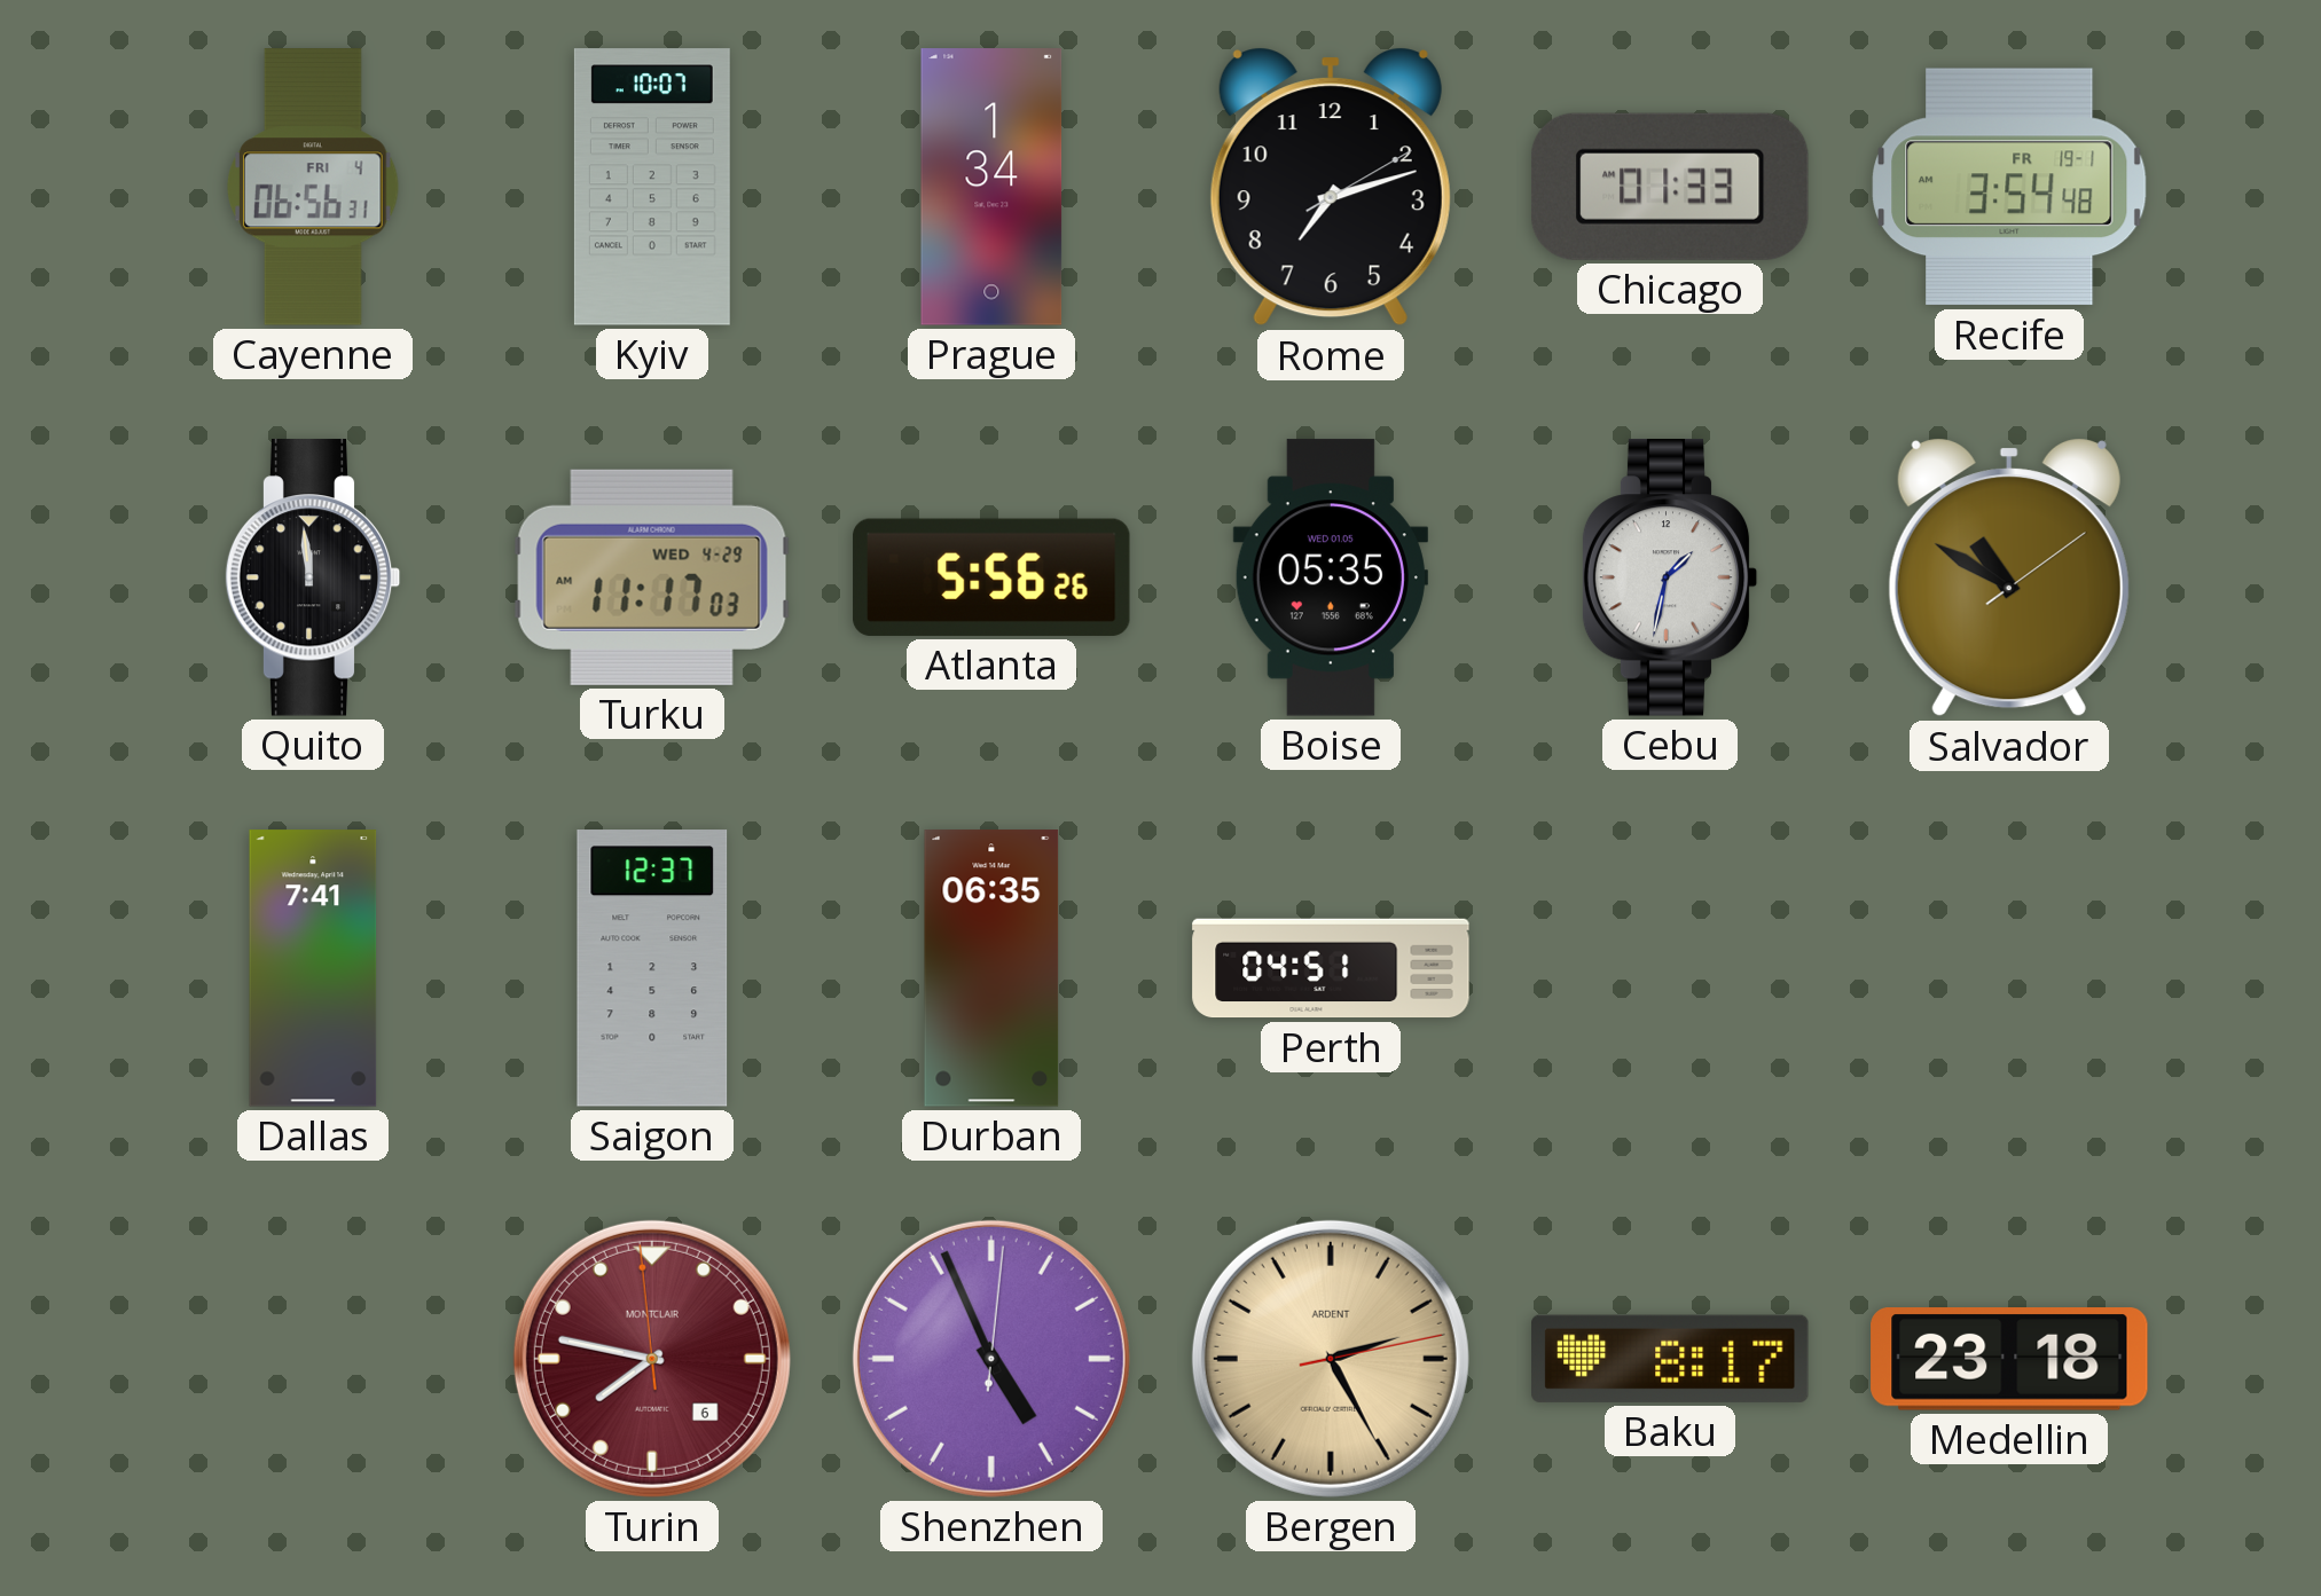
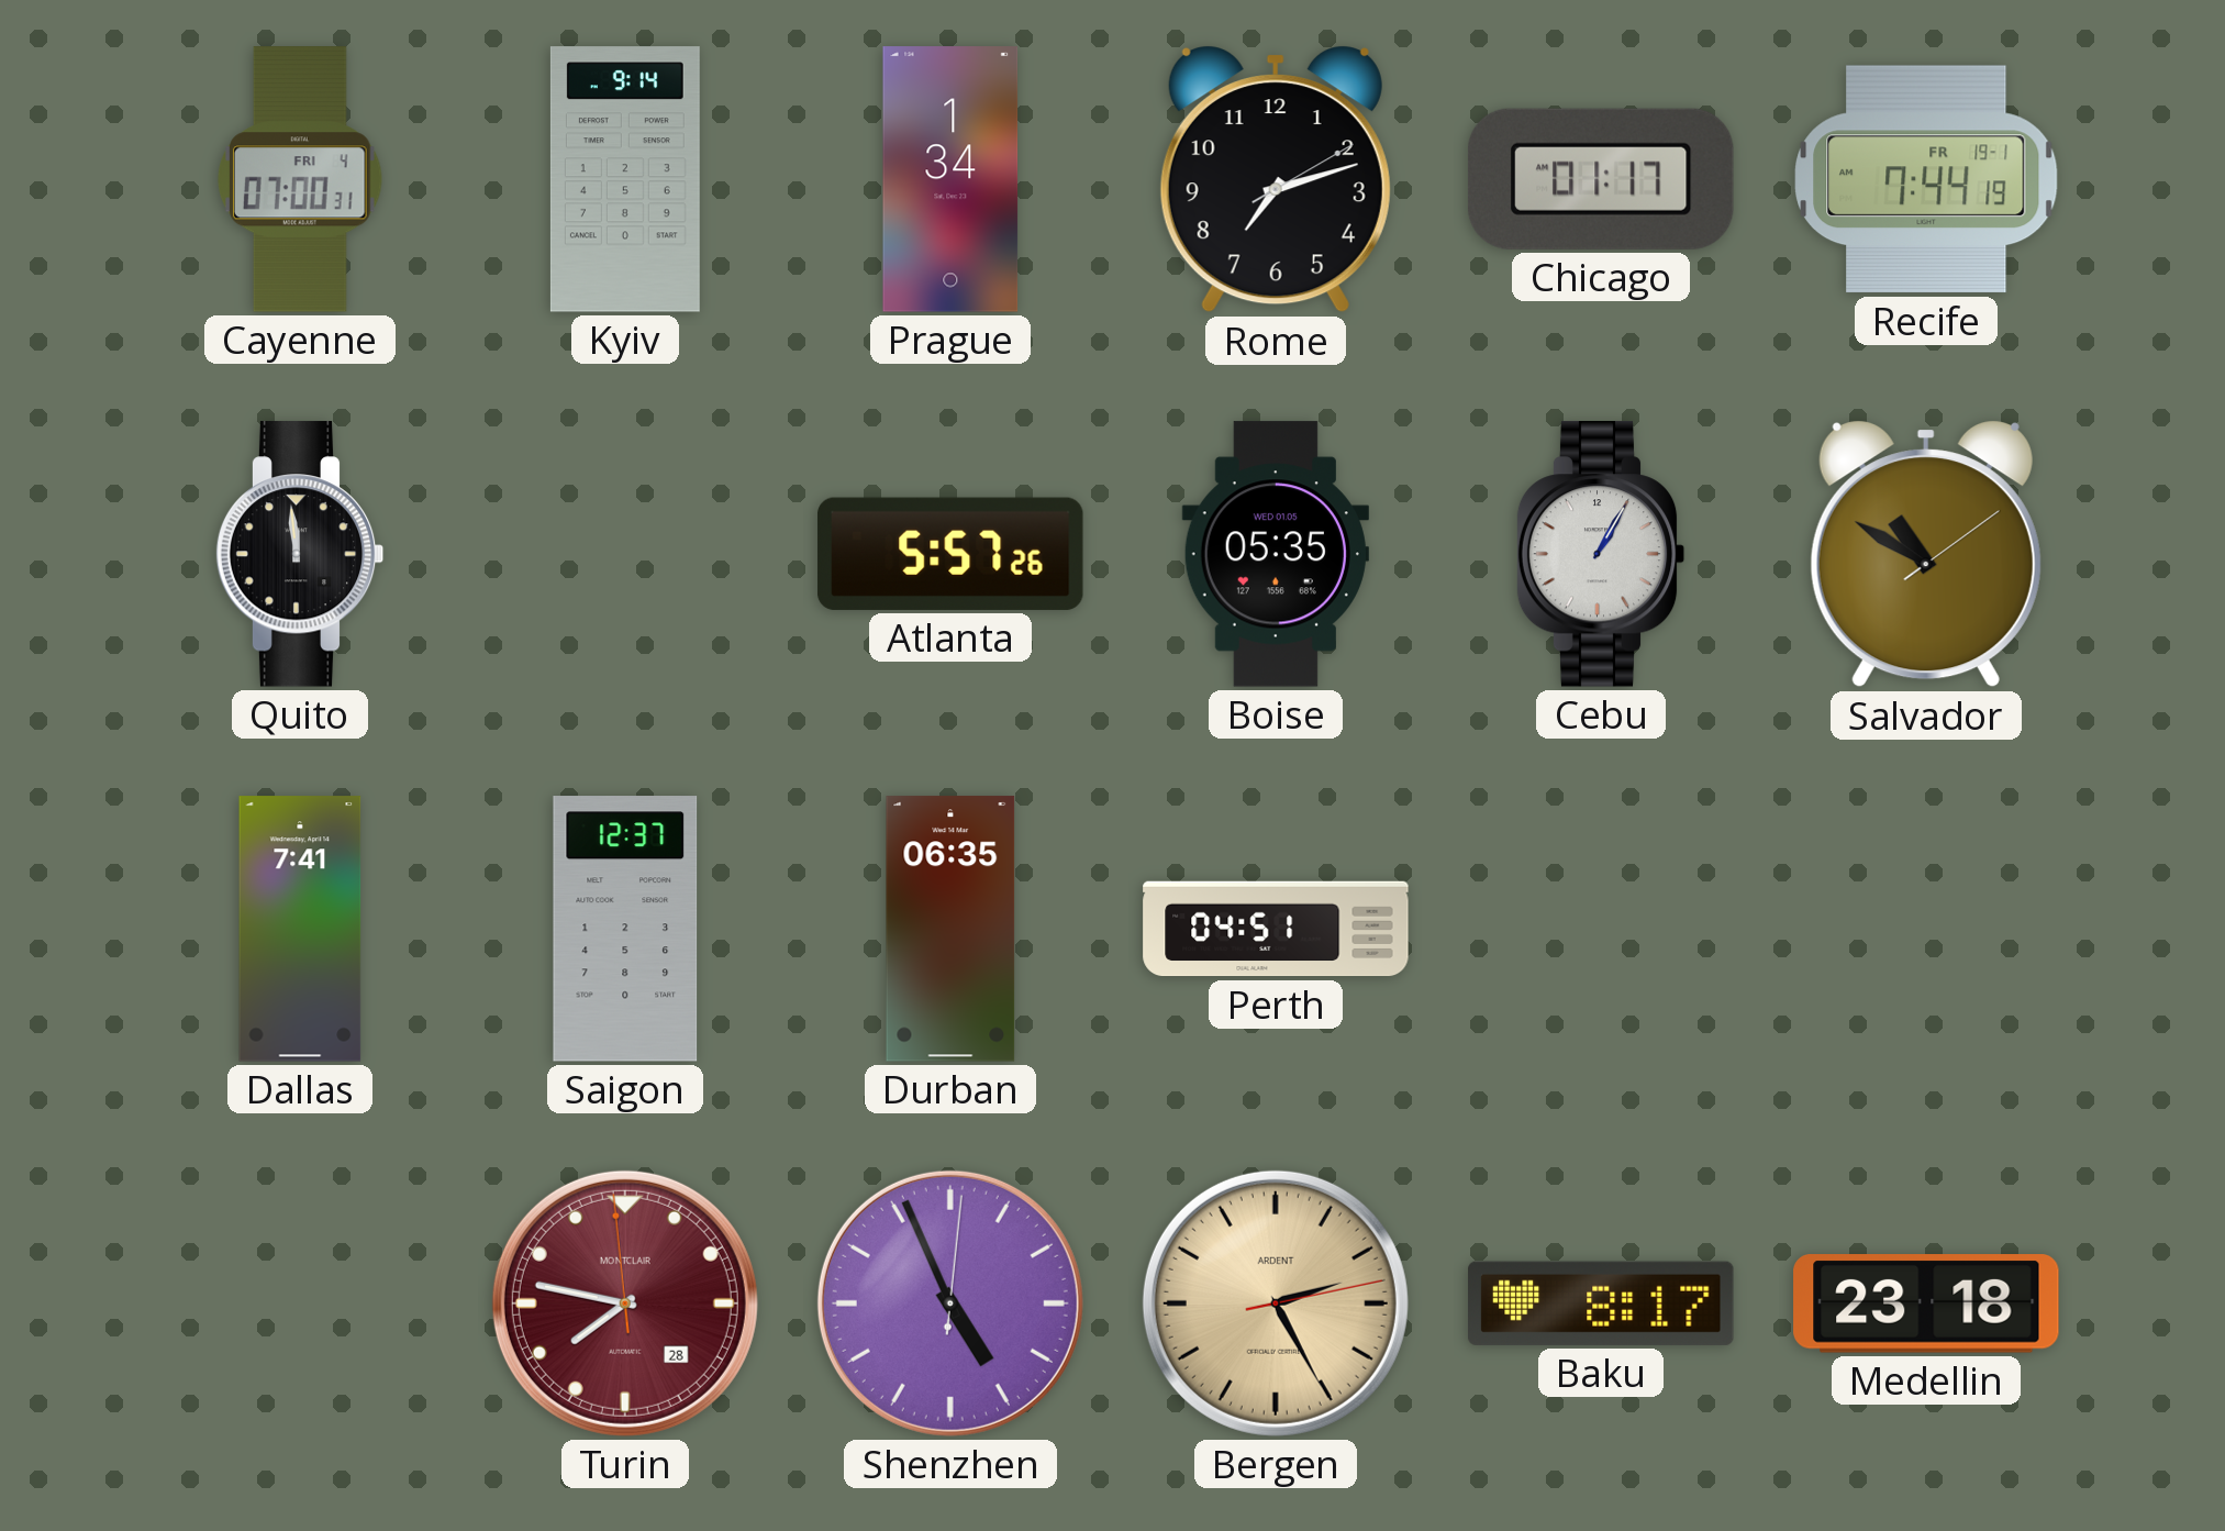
Cayenne: 06:56 -> 07:00 (300, 179)
Kyiv: 10:07 -> 9:14 (625, 179)
Chicago: 01:33 -> 01:17 (1601, 179)
Recife: 3:54 -> 7:44 (1926, 179)
Turku: 11:17 -> none (652, 577)
Atlanta: 5:56 -> 5:57 (952, 554)
Cebu: 1:32 -> 1:05 (1601, 554)
Turin date: 6 -> 28 (625, 1303)
